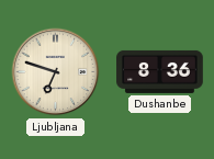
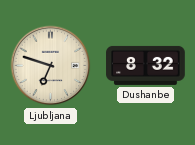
Dushanbe: 8:36 -> 8:32 (146, 65)
